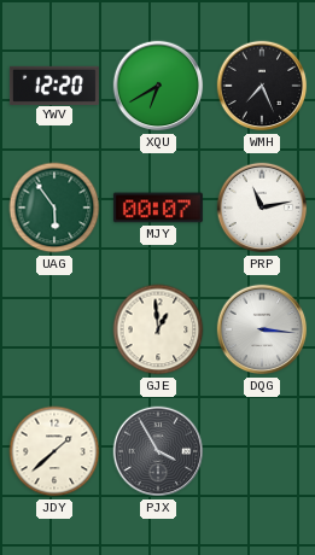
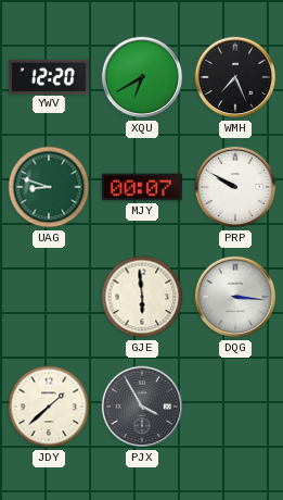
UAG: 5:54 -> 8:48 (49, 187)
PRP: 11:13 -> 9:50 (235, 187)
GJE: 12:59 -> 5:59 (142, 297)
